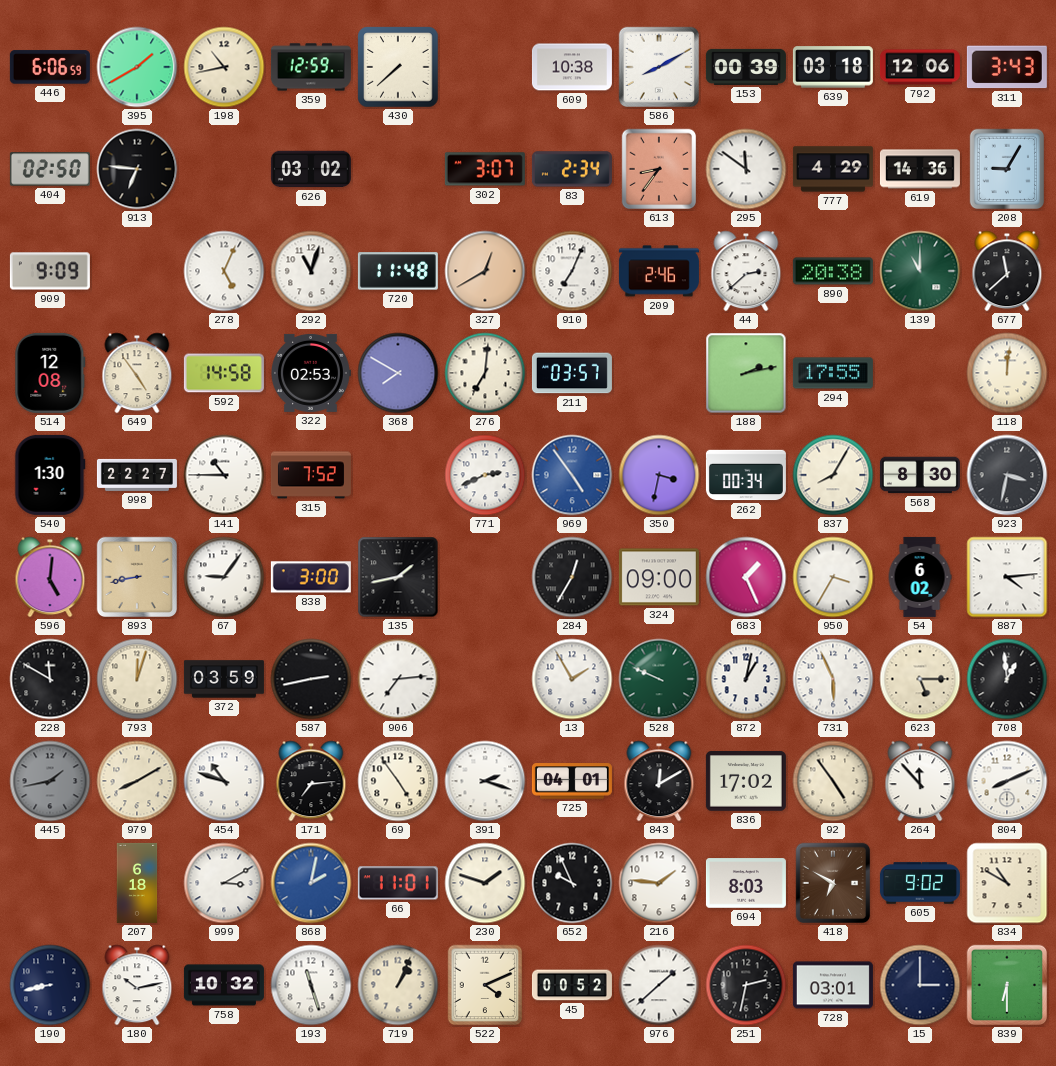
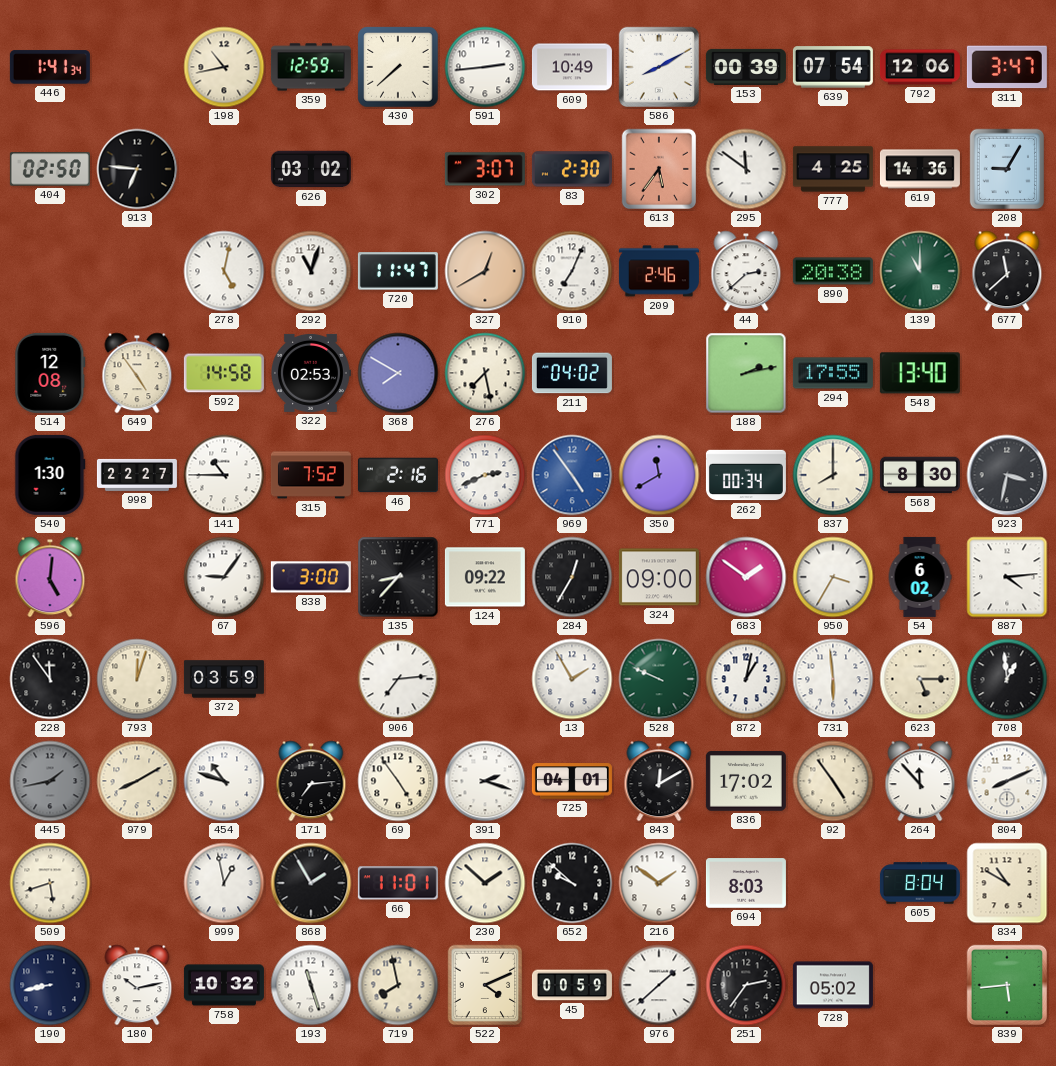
446: 6:06 -> 1:41 (50, 67)
395: 1:40 -> none (137, 67)
591: none -> 2:44 (485, 67)
609: 10:38 -> 10:49 (572, 67)
639: 03:18 -> 07:54 (833, 67)
311: 3:43 -> 3:47 (1007, 67)
83: 2:34 -> 2:30 (572, 169)
613: 8:36 -> 5:36 (659, 169)
777: 4:29 -> 4:25 (833, 169)
909: 9:09 -> none (50, 271)
278: 5:04 -> 5:02 (224, 271)
720: 11:48 -> 11:47 (398, 271)
276: 7:01 -> 7:28 (485, 373)
211: 03:57 -> 04:02 (572, 373)
548: none -> 13:40 (920, 373)
118: 12:01 -> none (1007, 373)
46: none -> 2:16 (398, 475)
350: 3:32 -> 11:40 (659, 475)
837: 8:05 -> 8:00 (833, 475)
893: 8:43 -> none (137, 577)
135: 1:43 -> 8:37 (398, 577)
124: none -> 09:22 (485, 577)
683: 1:26 -> 1:51 (746, 577)
228: 11:50 -> 11:54 (50, 679)
587: 2:43 -> none (311, 679)
731: 5:56 -> 5:59 (833, 679)
509: none -> 5:42 (50, 883)
207: 6:18 -> none (137, 883)
999: 3:10 -> 12:58 (224, 883)
868: 2:02 -> 1:55 (311, 883)
868 dial: blue -> black (311, 883)
230: 1:48 -> 1:52 (485, 883)
652: 9:56 -> 9:52 (572, 883)
216: 1:46 -> 1:51 (659, 883)
418: 6:50 -> none (833, 883)
605: 9:02 -> 8:04 (920, 883)
719: 1:04 -> 7:58 (398, 985)
45: 00:52 -> 00:59 (572, 985)
251: 2:32 -> 2:36 (746, 985)
728: 03:01 -> 05:02 (833, 985)
15: 3:00 -> none (920, 985)
839: 6:30 -> 5:44 (1007, 985)
